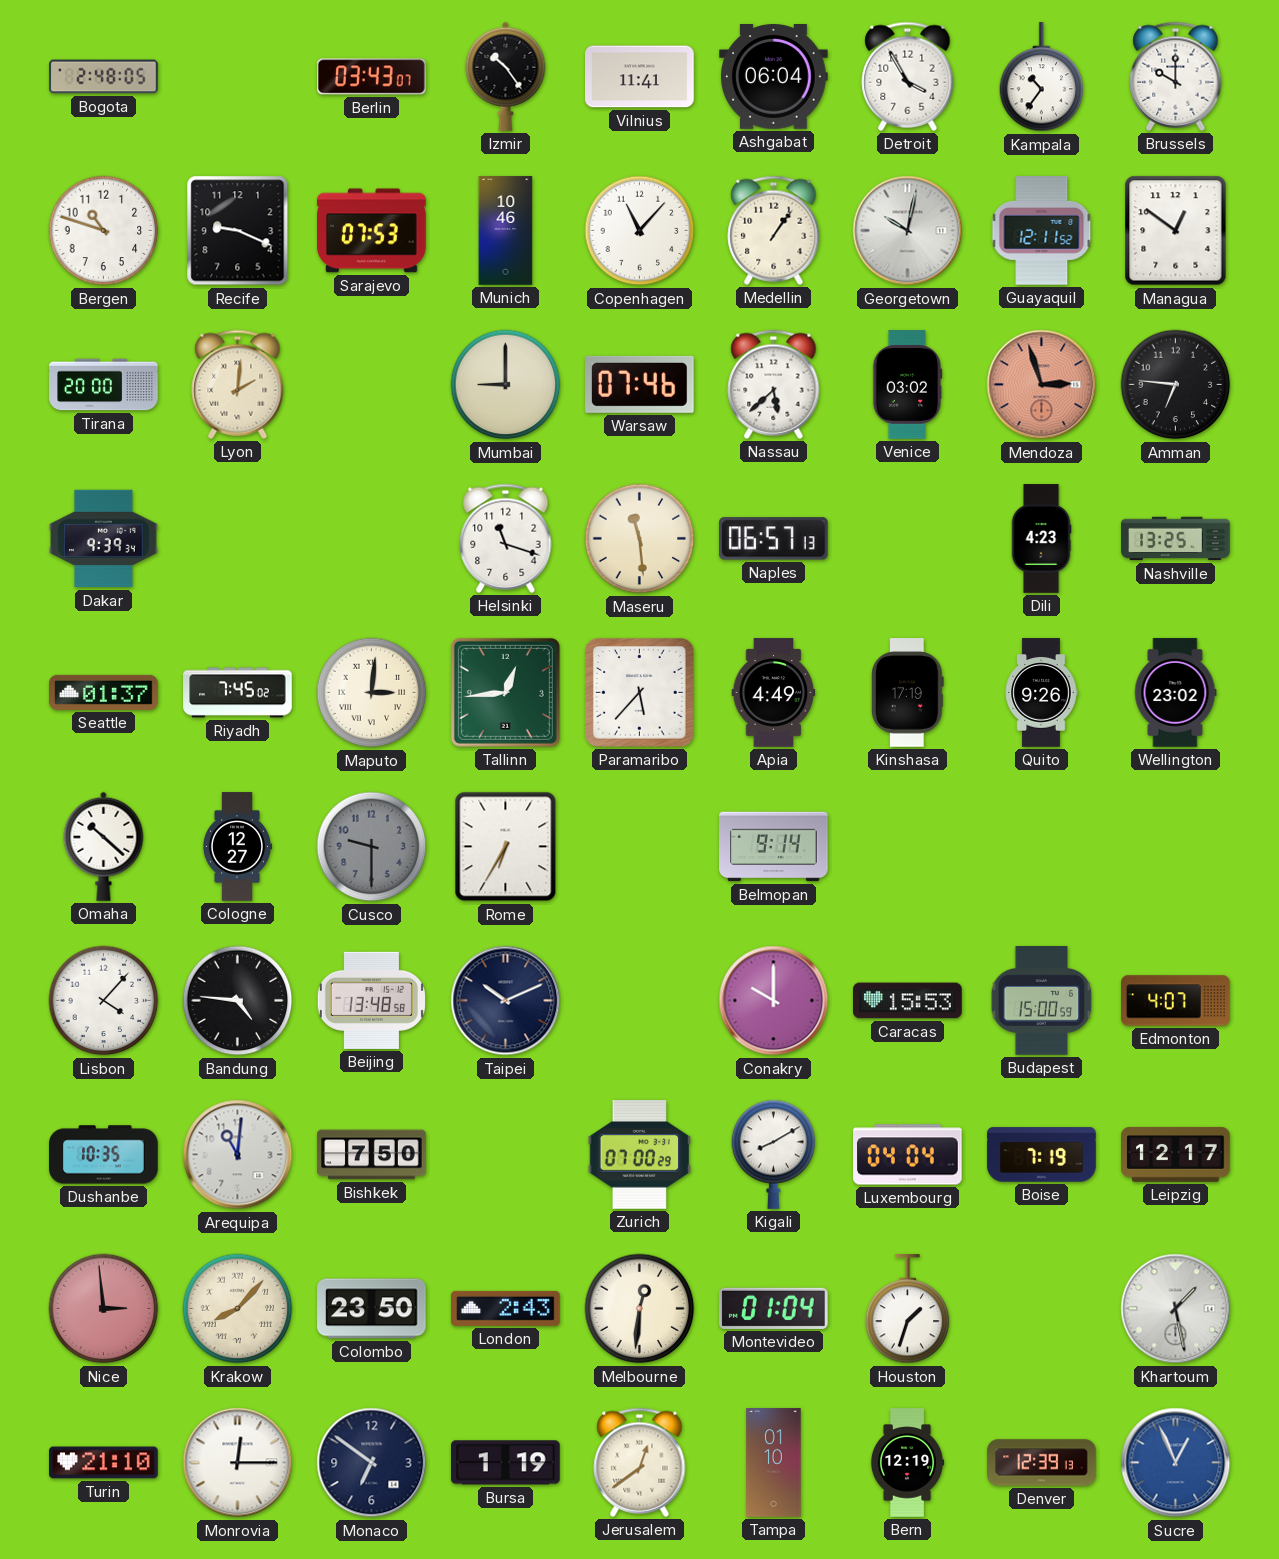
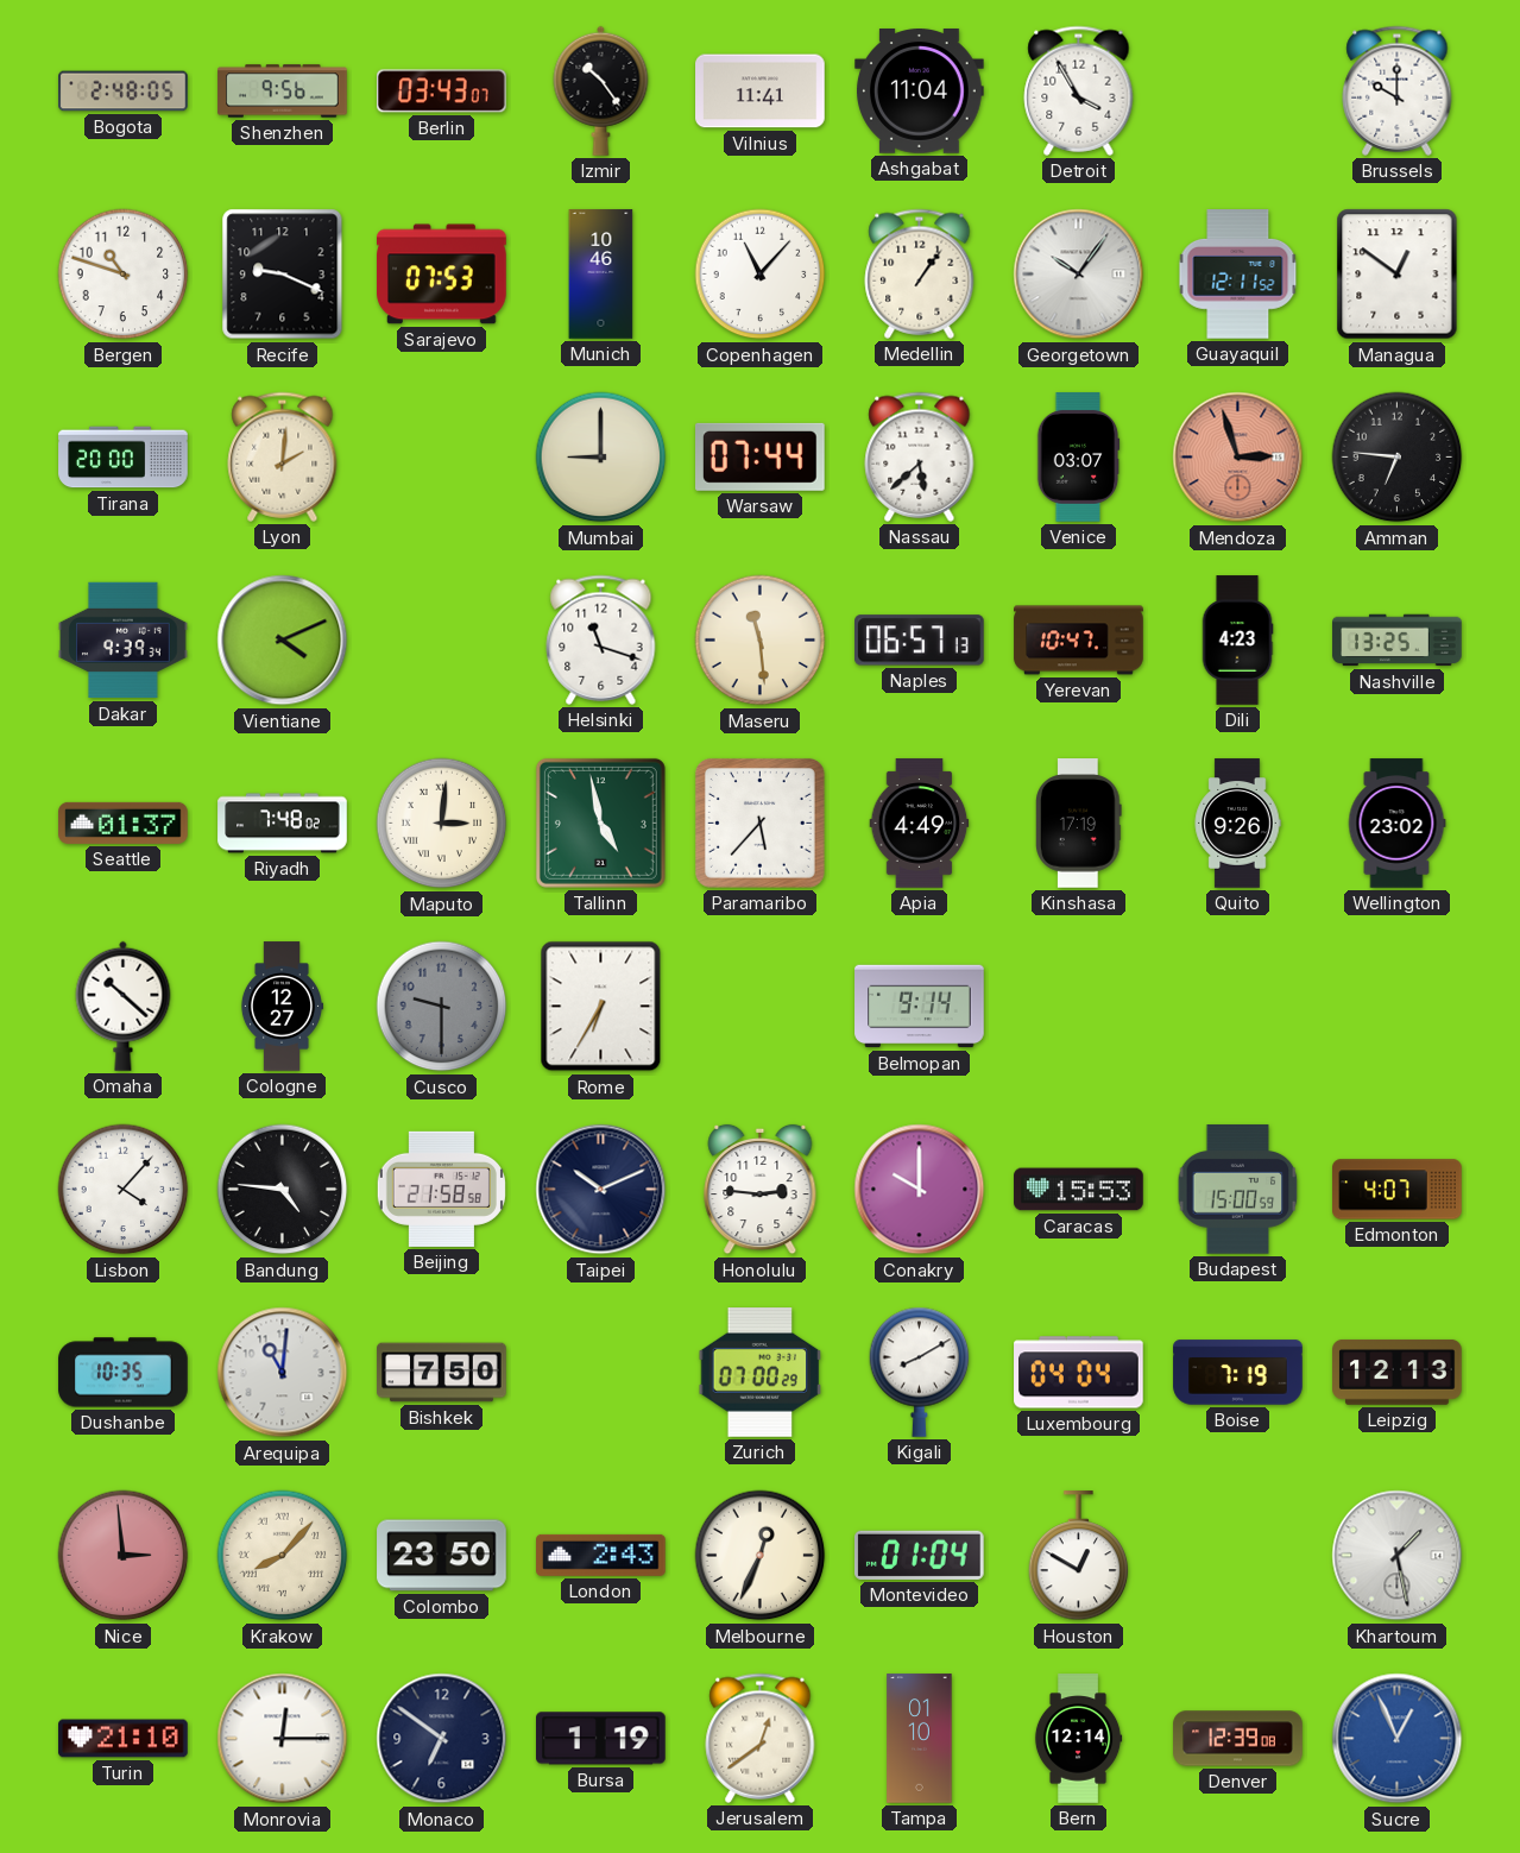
Shenzhen: none -> 9:56 (283, 92)
Ashgabat: 06:04 -> 11:04 (920, 92)
Kampala: 10:36 -> none (1042, 77)
Georgetown: 10:02 -> 10:06 (1079, 275)
Warsaw: 07:46 -> 07:44 (761, 456)
Venice: 03:02 -> 03:07 (1078, 458)
Vientiane: none -> 4:11 (283, 641)
Yerevan: none -> 10:47 (1079, 641)
Riyadh: 7:45 -> 7:48 (283, 824)
Tallinn: 12:44 -> 4:58 (600, 822)
Beijing: 13:48 -> 21:58 (441, 1189)
Honolulu: none -> 2:46 (761, 1190)
Leipzig: 12:17 -> 12:13 (1398, 1373)
Melbourne: 12:31 -> 12:34 (761, 1556)
Houston: 1:33 -> 12:50 (1079, 1556)
Bern: 12:19 -> 12:14 (1078, 1739)
Denver: 12:39:13 -> 12:39:08 (1238, 1739)
